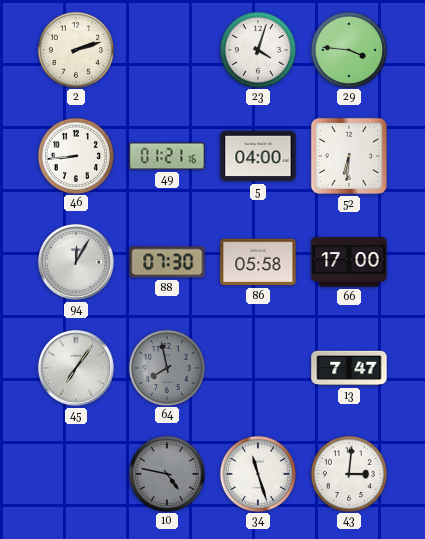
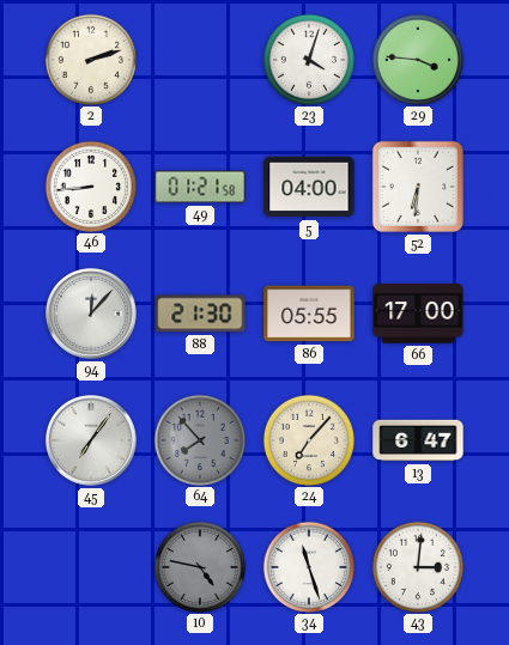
49: 01:21:16 -> 01:21:58 (200, 187)
94: 12:05 -> 12:07 (91, 314)
88: 07:30 -> 21:30 (200, 314)
86: 05:58 -> 05:55 (309, 314)
64: 7:58 -> 7:53 (199, 439)
24: none -> 7:07 (308, 439)
13: 7:47 -> 6:47 (418, 440)
